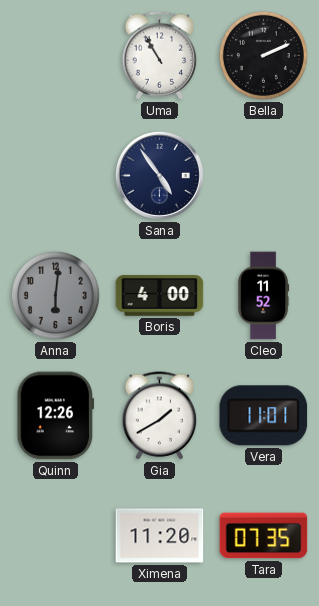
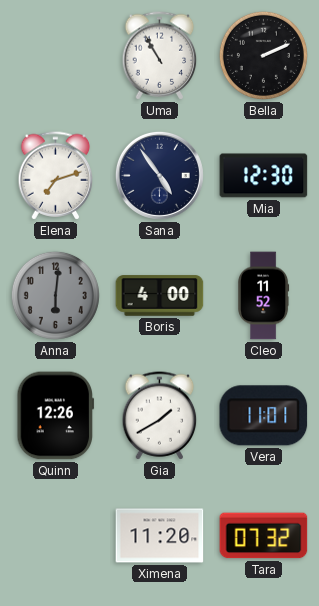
Elena: none -> 7:12 (56, 176)
Mia: none -> 12:30 (264, 176)
Tara: 07:35 -> 07:32 (264, 536)
